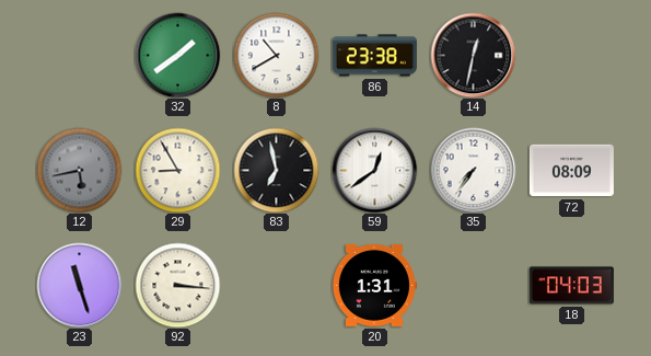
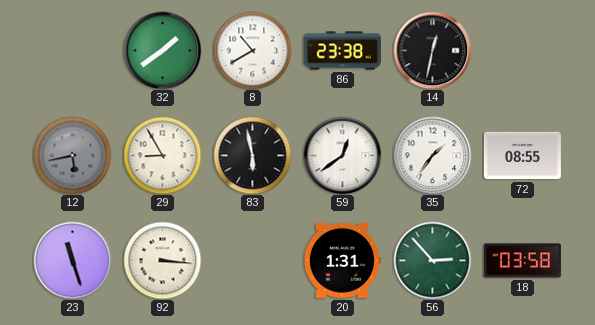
83: 6:58 -> 5:58 (252, 155)
35: 7:36 -> 1:36 (432, 155)
72: 08:09 -> 08:55 (522, 156)
56: none -> 2:53 (432, 260)
18: 04:03 -> 03:58 (522, 261)
